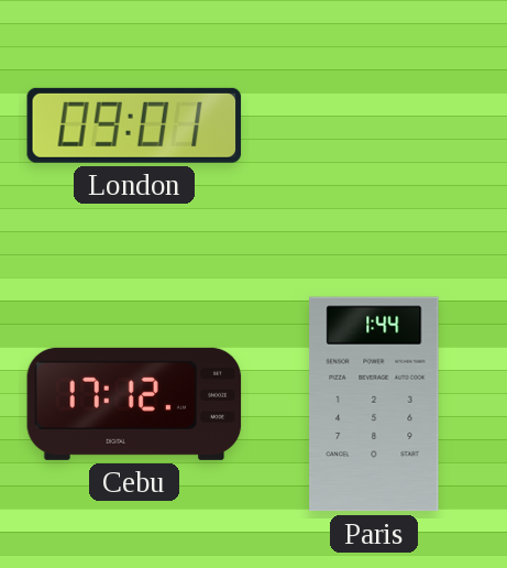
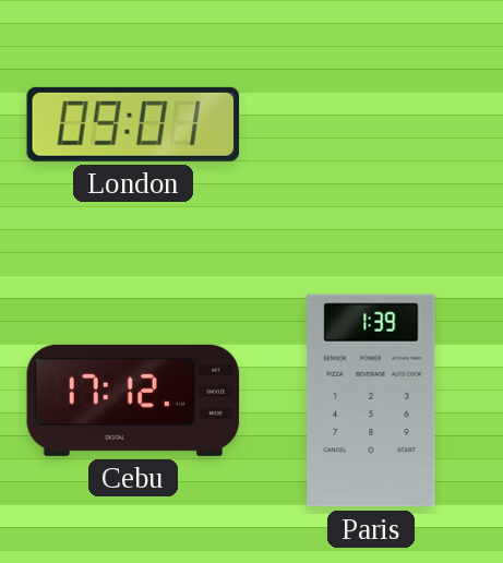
Paris: 1:44 -> 1:39 (371, 400)
